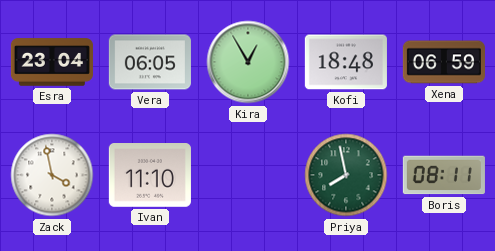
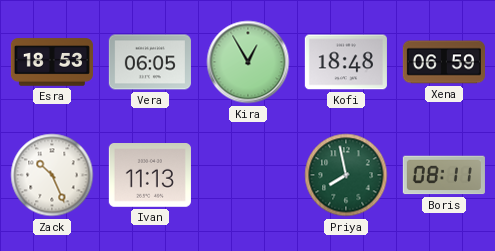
Esra: 23:04 -> 18:53 (52, 62)
Zack: 3:58 -> 10:26 (52, 175)
Ivan: 11:10 -> 11:13 (150, 175)
